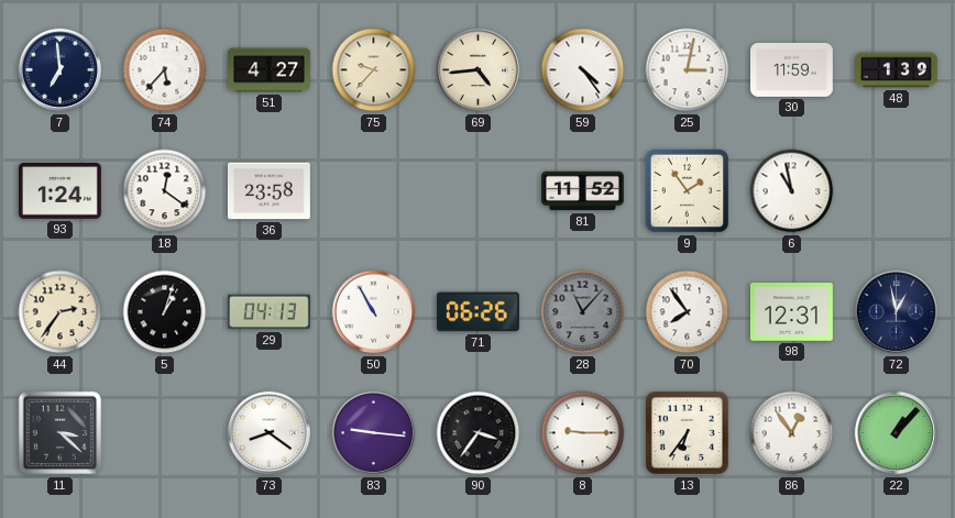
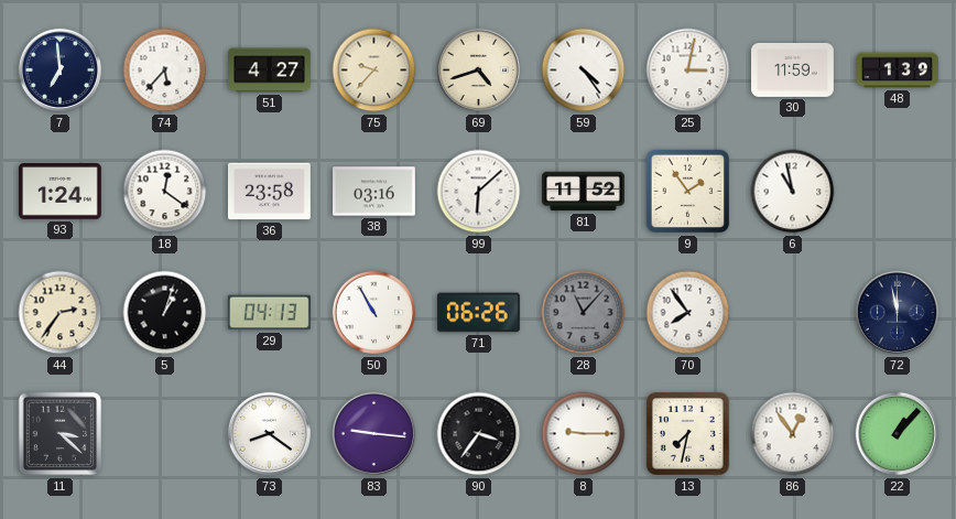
69: 4:44 -> 4:42 (479, 71)
38: none -> 03:16 (374, 192)
99: none -> 6:08 (479, 192)
98: 12:31 -> none (791, 312)
72: 12:58 -> 11:58 (898, 313)
13: 6:36 -> 7:32 (688, 434)
